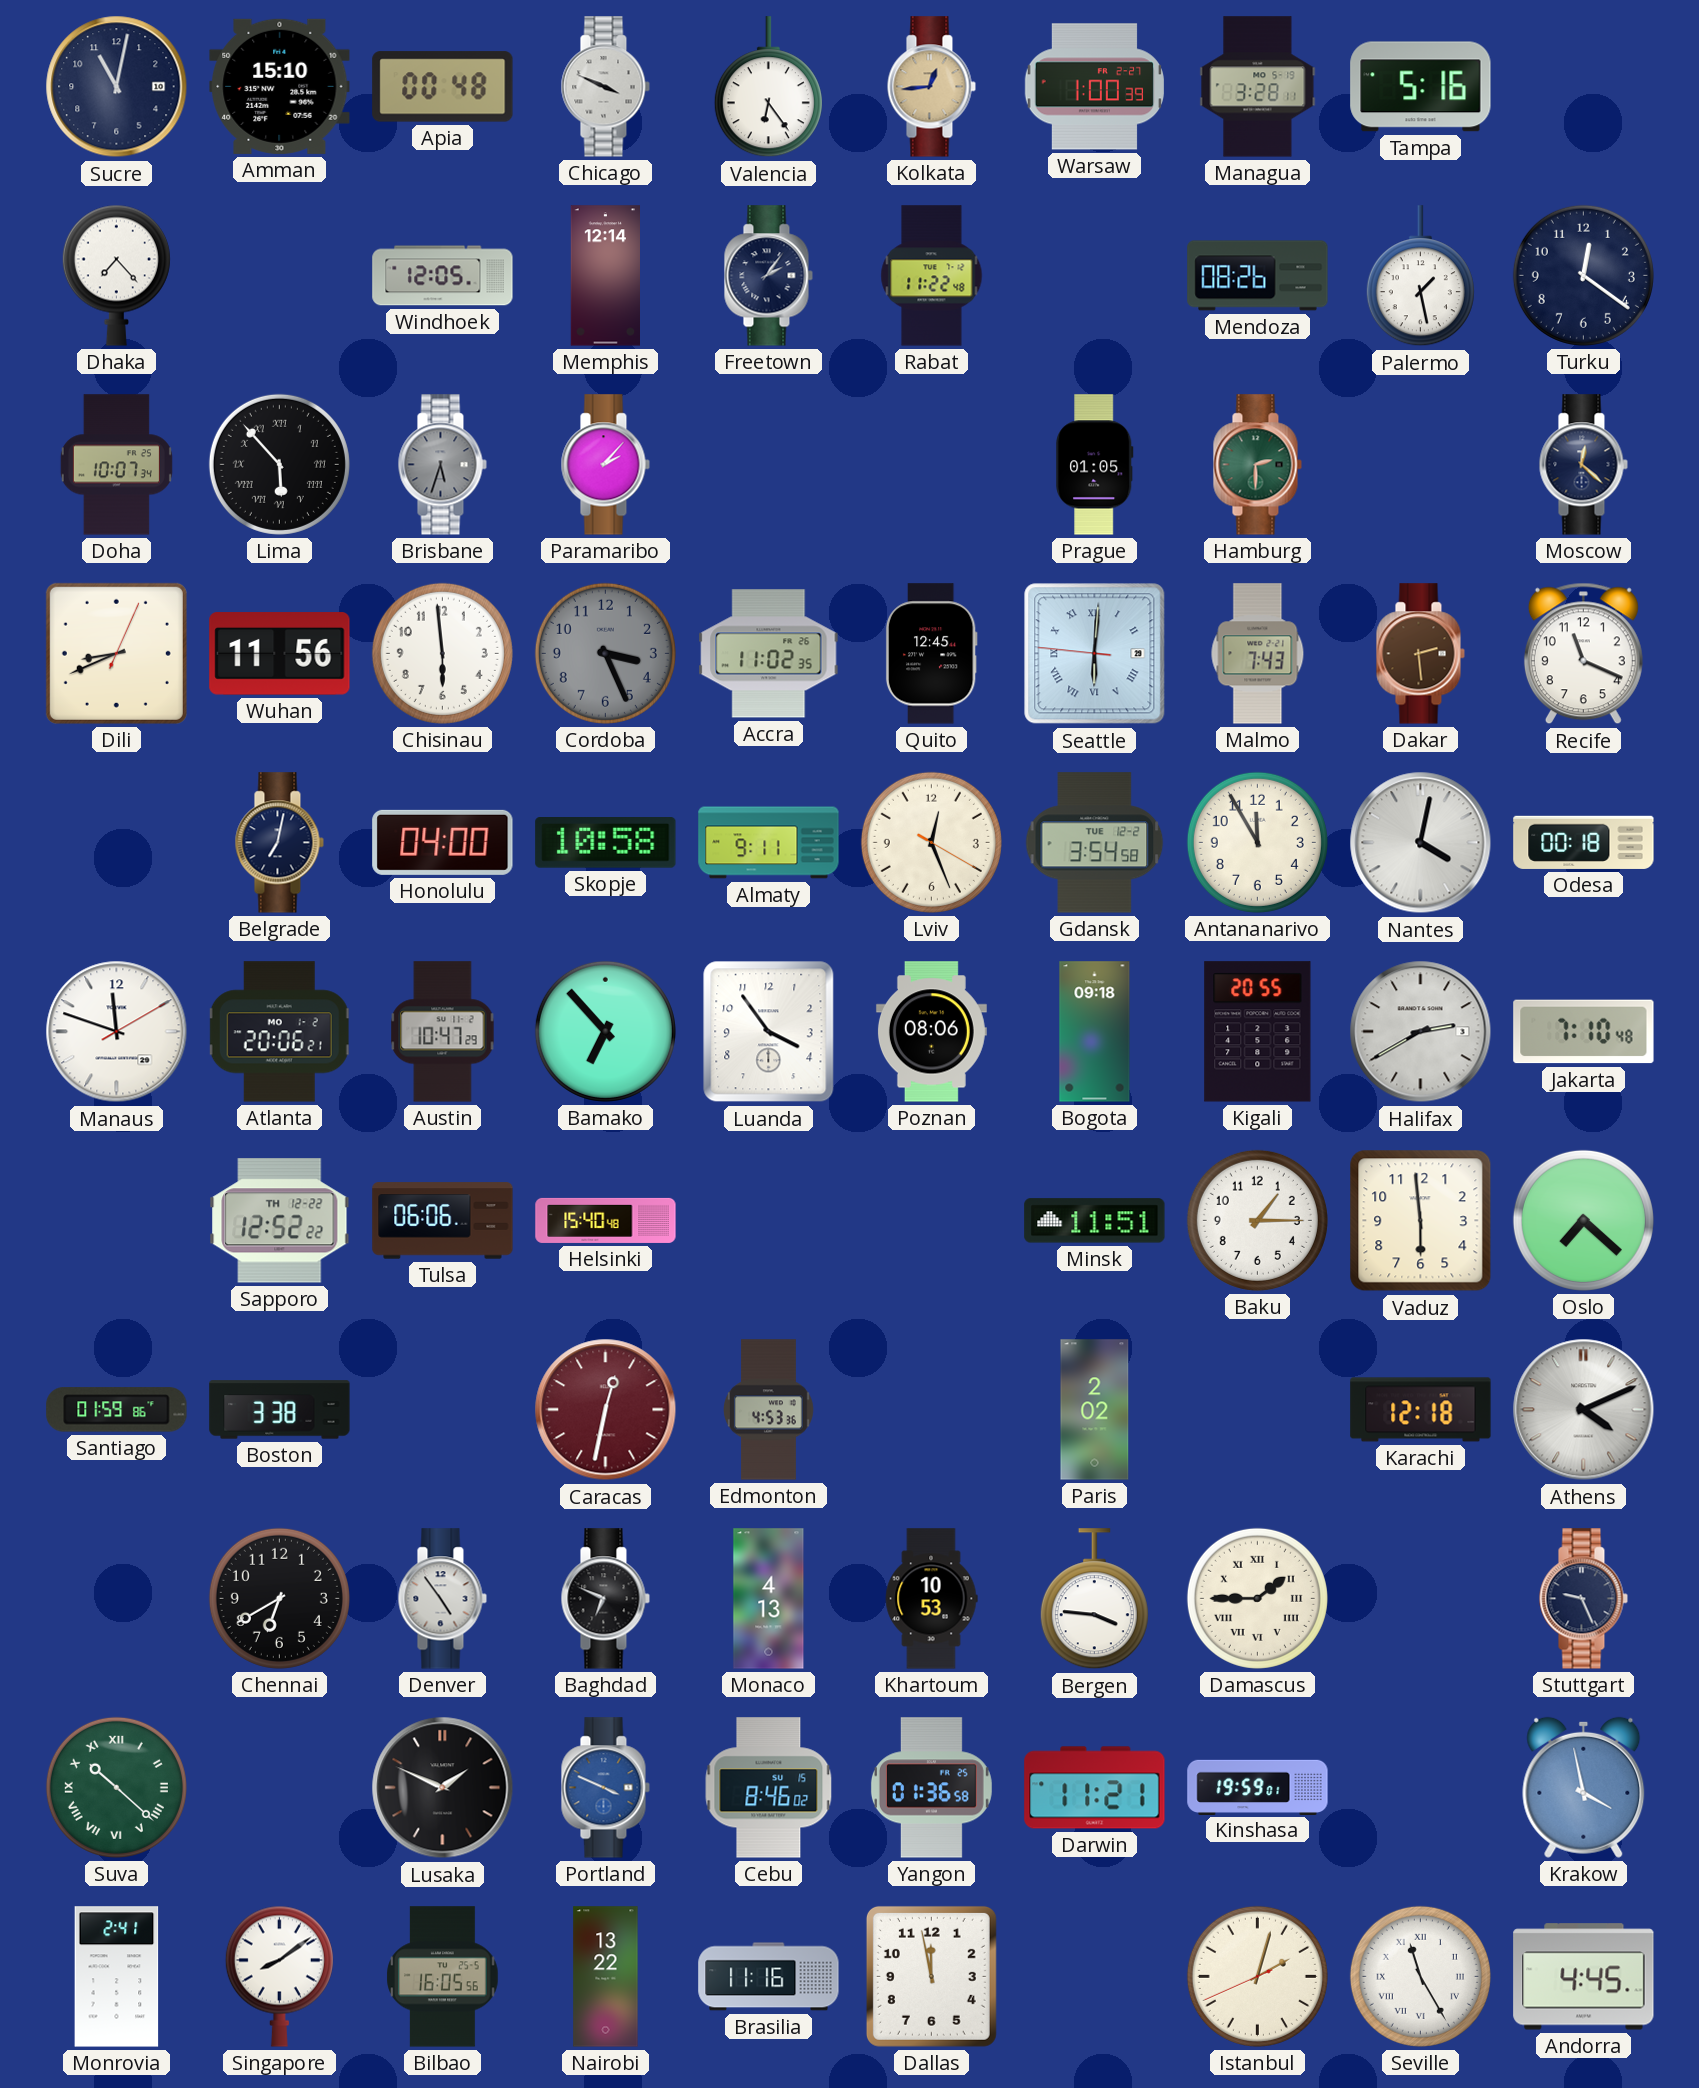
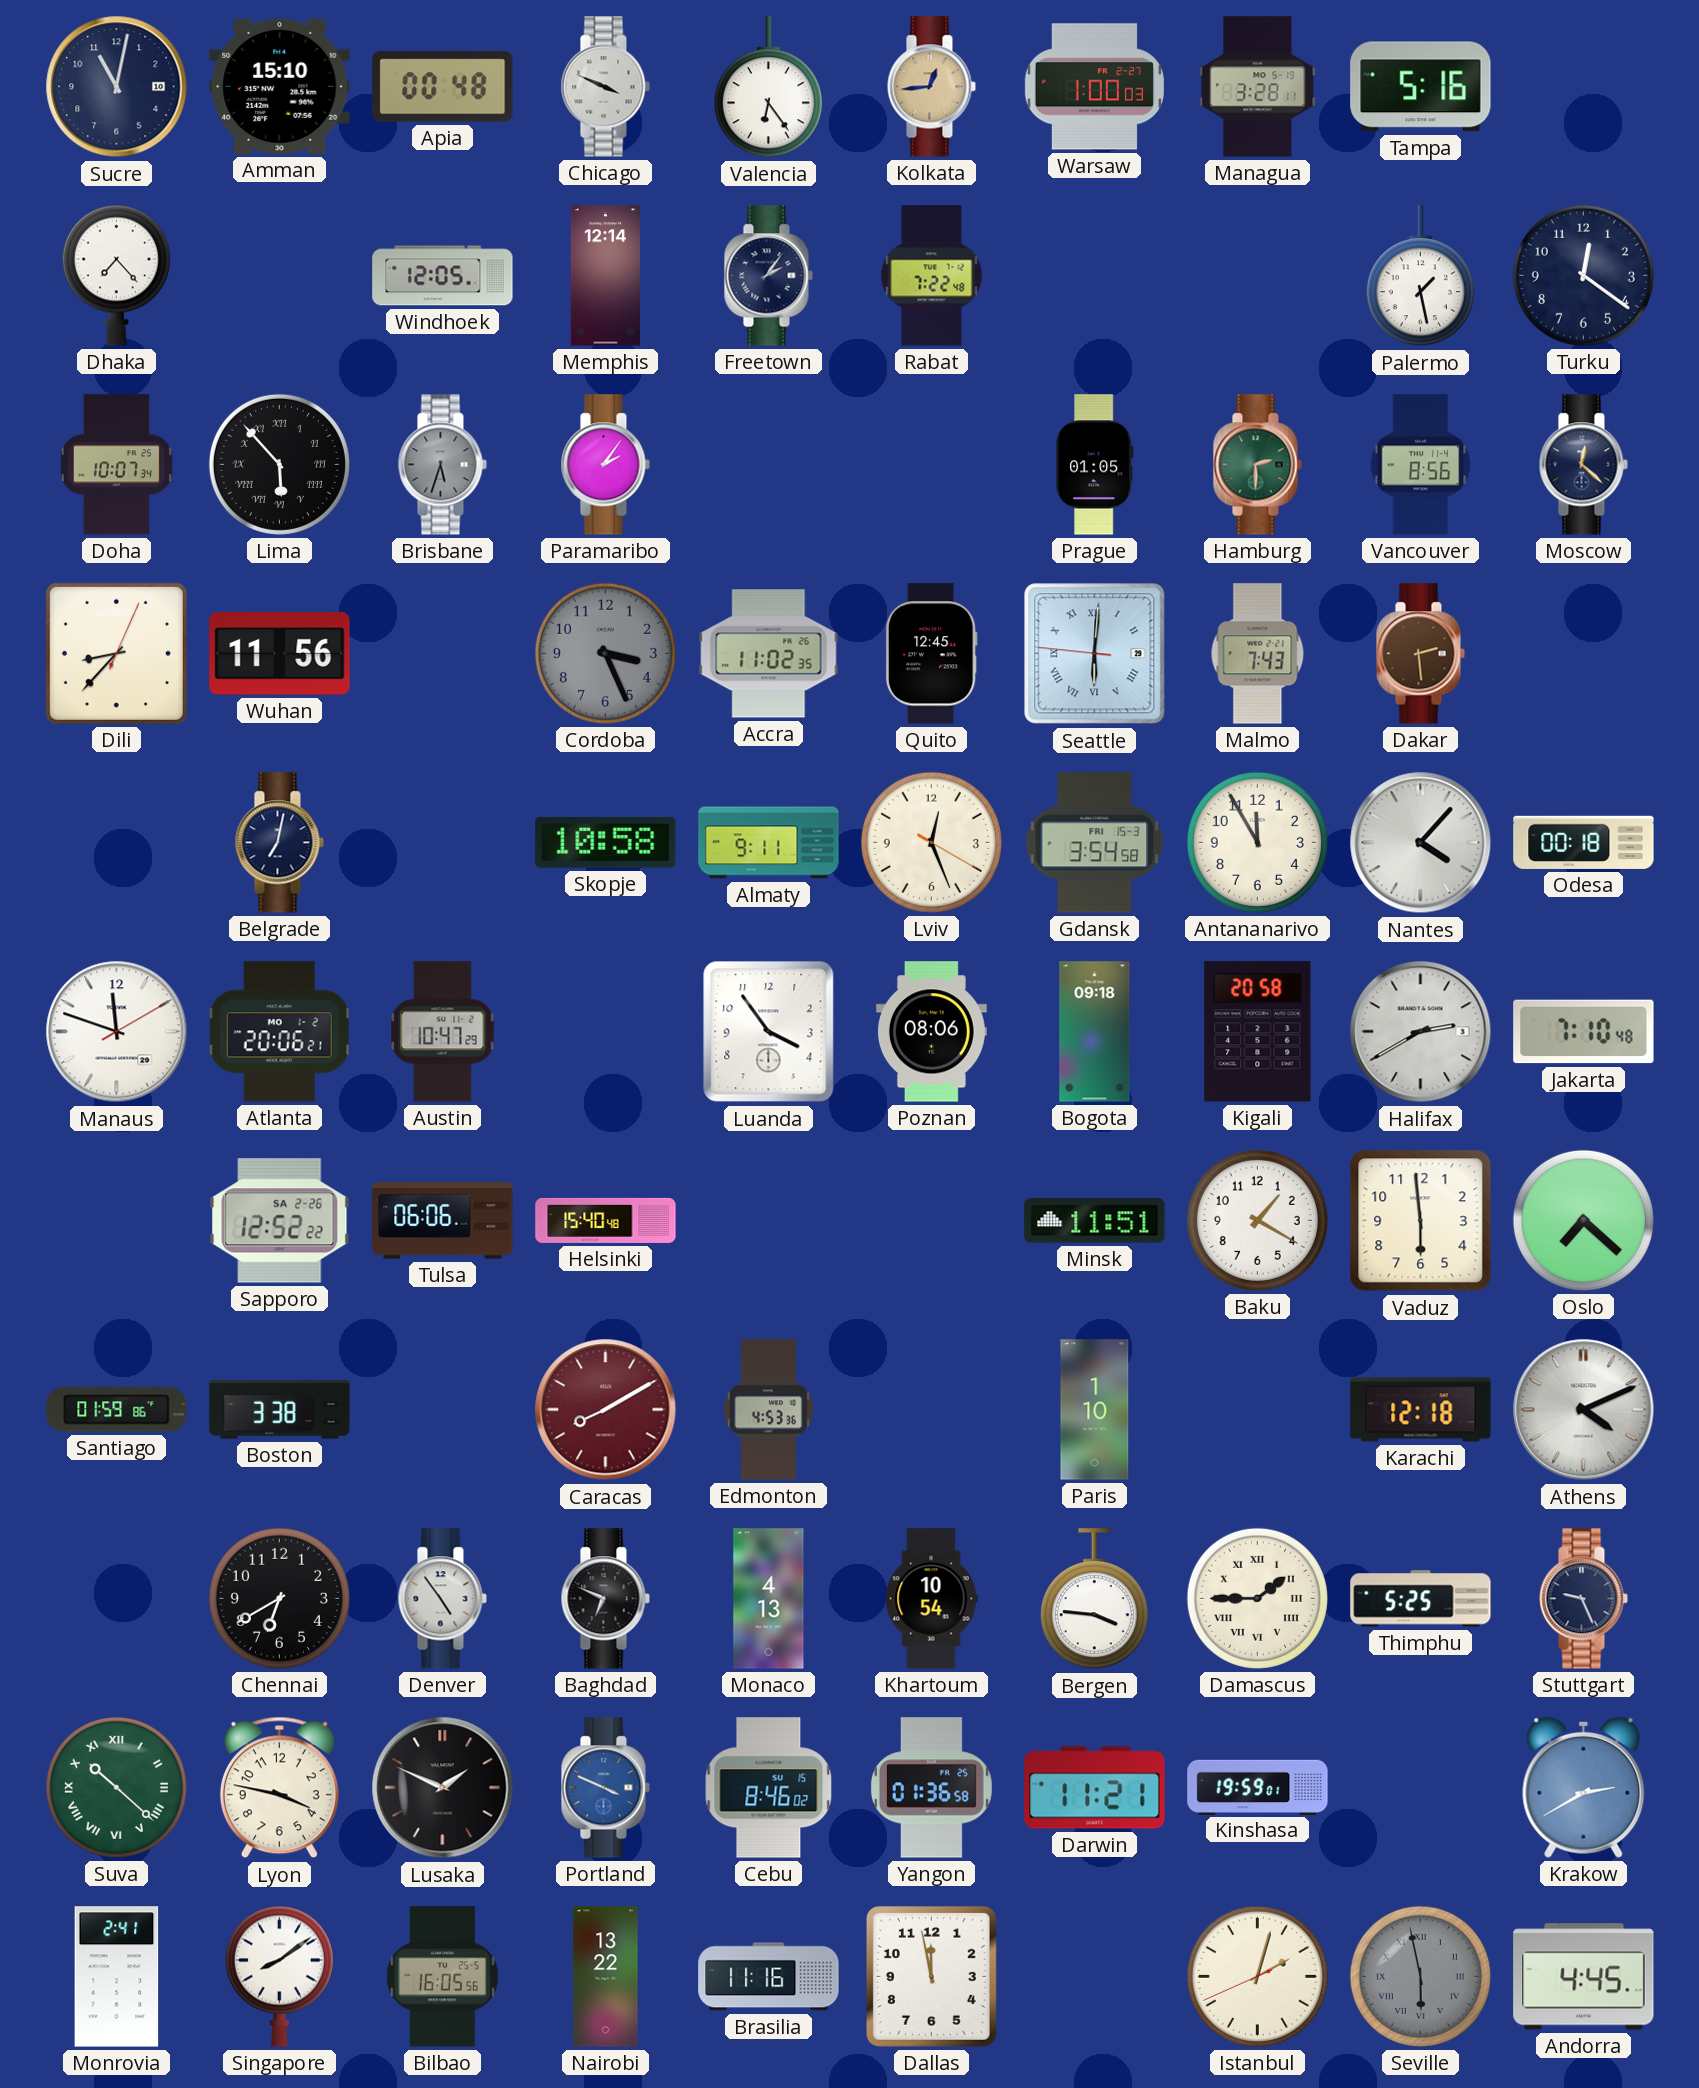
Warsaw: 1:00:39 -> 1:00:03 (1094, 87)
Rabat: 11:22 -> 7:22 (932, 276)
Mendoza: 08:26 -> none (1258, 276)
Paramaribo: 2:07 -> 2:06 (605, 465)
Vancouver: none -> 8:56 (1421, 465)
Dili: 8:41 -> 8:37 (116, 653)
Chisinau: 5:59 -> none (442, 653)
Recife: 11:19 -> none (1583, 654)
Honolulu: 04:00 -> none (443, 842)
Gdansk date: TUE 12-2 -> FRI 15-3 (1095, 843)
Nantes: 4:02 -> 4:07 (1421, 843)
Bamako: 6:53 -> none (605, 1031)
Kigali: 20:55 -> 20:58 (1258, 1032)
Sapporo date: TH 12-22 -> SA 2-26 (280, 1221)
Baku: 1:15 -> 1:20 (1257, 1220)
Caracas: 12:32 -> 8:10 (606, 1410)
Paris: 2:02 -> 1:10 (1095, 1410)
Khartoum: 10:53 -> 10:54 (931, 1599)
Thimphu: none -> 5:25 (1421, 1599)
Lyon: none -> 3:47 (279, 1788)
Krakow: 3:58 -> 2:40 (1584, 1787)
Seville: 11:25 -> 5:58 (1420, 1976)
Seville dial: white -> grey (1420, 1976)
